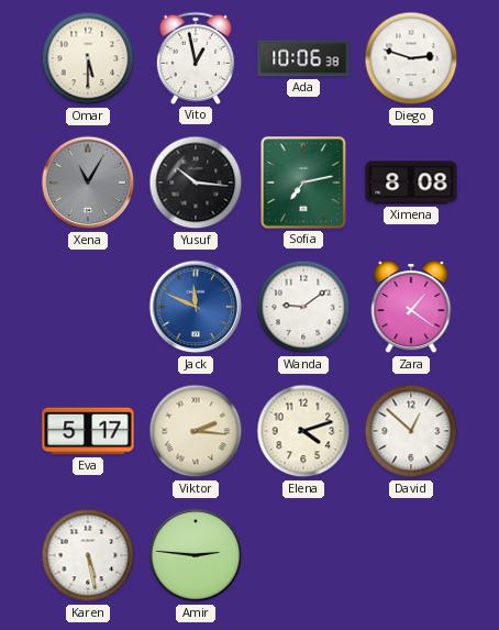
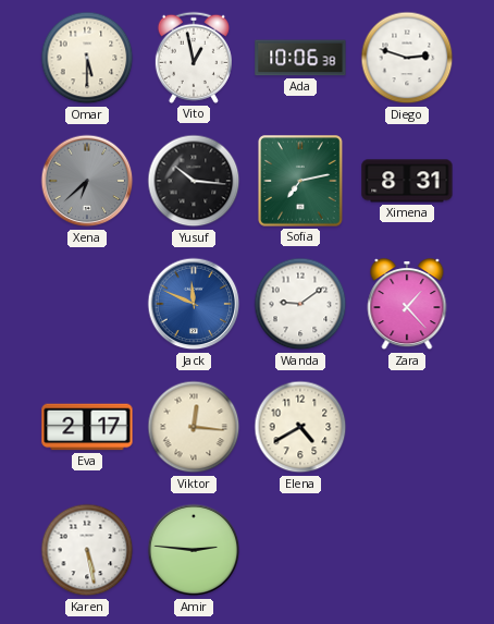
Xena: 11:05 -> 6:38 (87, 181)
Ximena: 8:08 -> 8:31 (407, 181)
Zara: 1:21 -> 1:23 (407, 305)
Eva: 5:17 -> 2:17 (87, 427)
Viktor: 2:16 -> 12:16 (194, 427)
Elena: 4:12 -> 4:40 (300, 427)
David: 12:52 -> none (411, 431)
